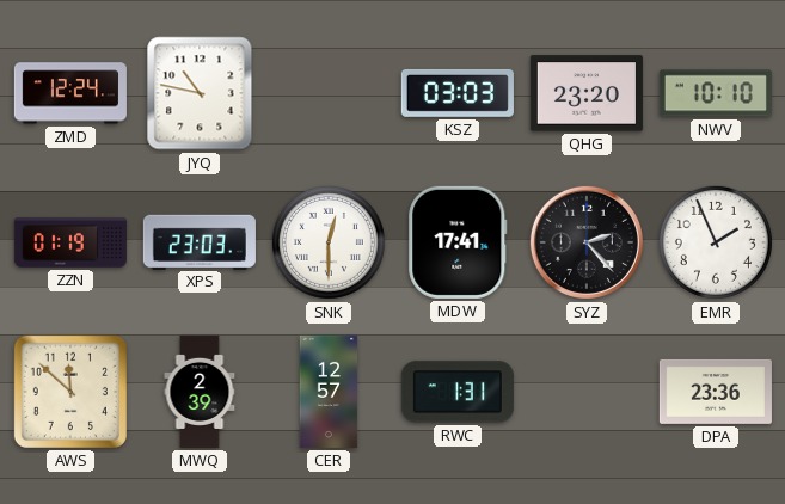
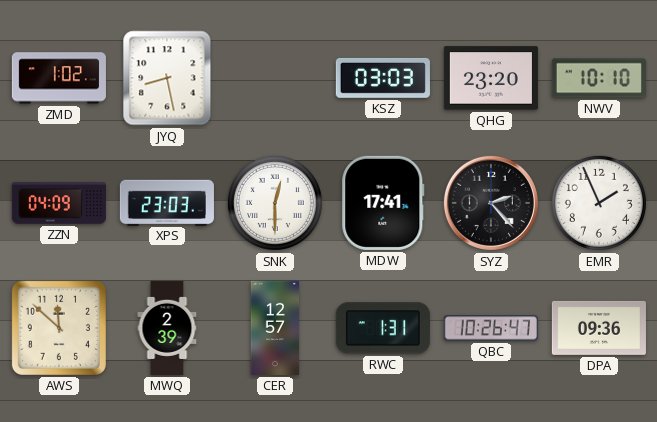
ZMD: 12:24 -> 1:02 (59, 78)
JYQ: 10:47 -> 8:28 (167, 78)
ZZN: 01:19 -> 04:09 (59, 203)
QBC: none -> 10:26 (491, 328)
DPA: 23:36 -> 09:36 (599, 328)
